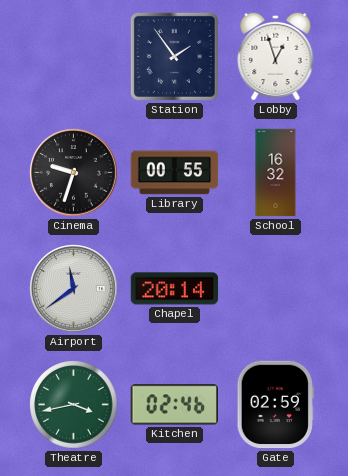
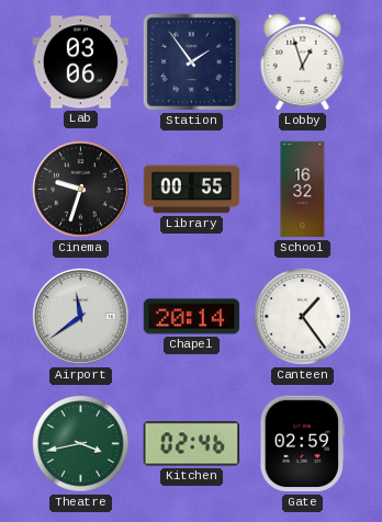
Lab: none -> 03:06 (81, 63)
Canteen: none -> 1:24 (303, 317)
